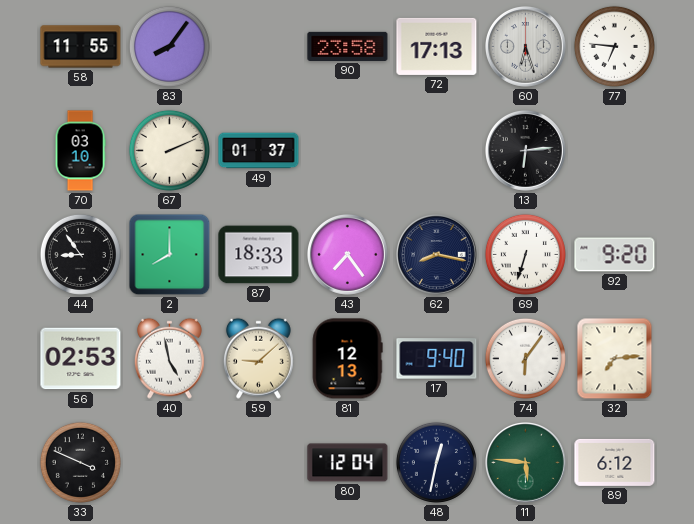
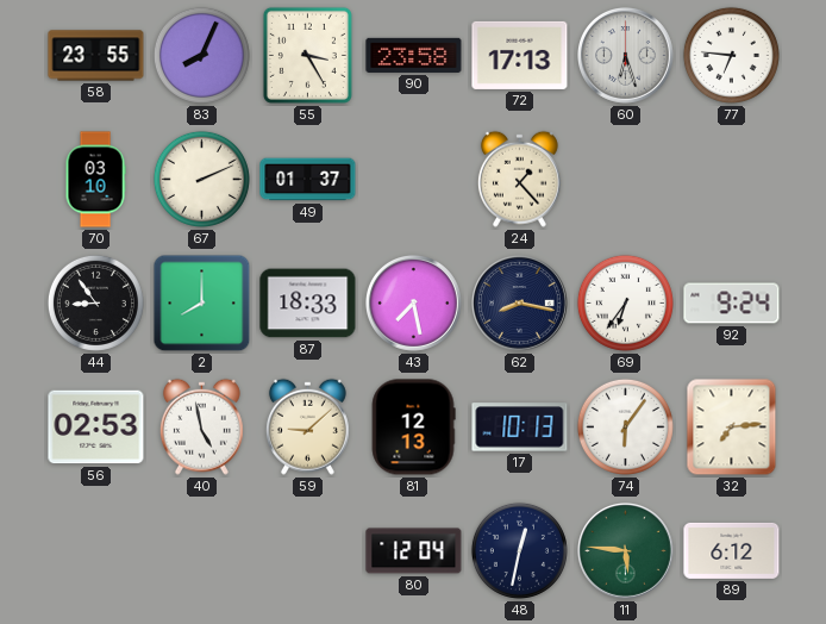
58: 11:55 -> 23:55 (96, 56)
83: 8:06 -> 8:04 (201, 55)
55: none -> 3:25 (307, 55)
24: none -> 1:23 (519, 179)
13: 6:14 -> none (526, 151)
43: 7:24 -> 7:28 (414, 304)
69: 6:33 -> 6:36 (625, 302)
92: 9:20 -> 9:24 (732, 304)
17: 9:40 -> 10:13 (520, 428)
33: 3:49 -> none (80, 462)
